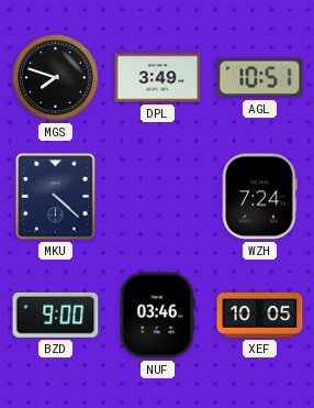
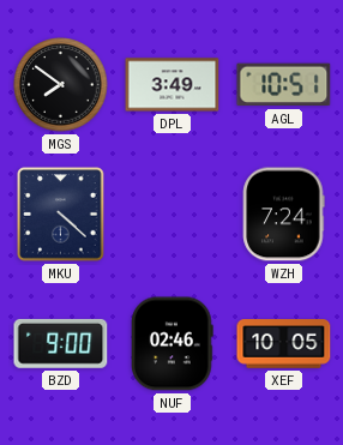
MGS: 7:48 -> 7:51 (61, 85)
NUF: 03:46 -> 02:46 (173, 344)
